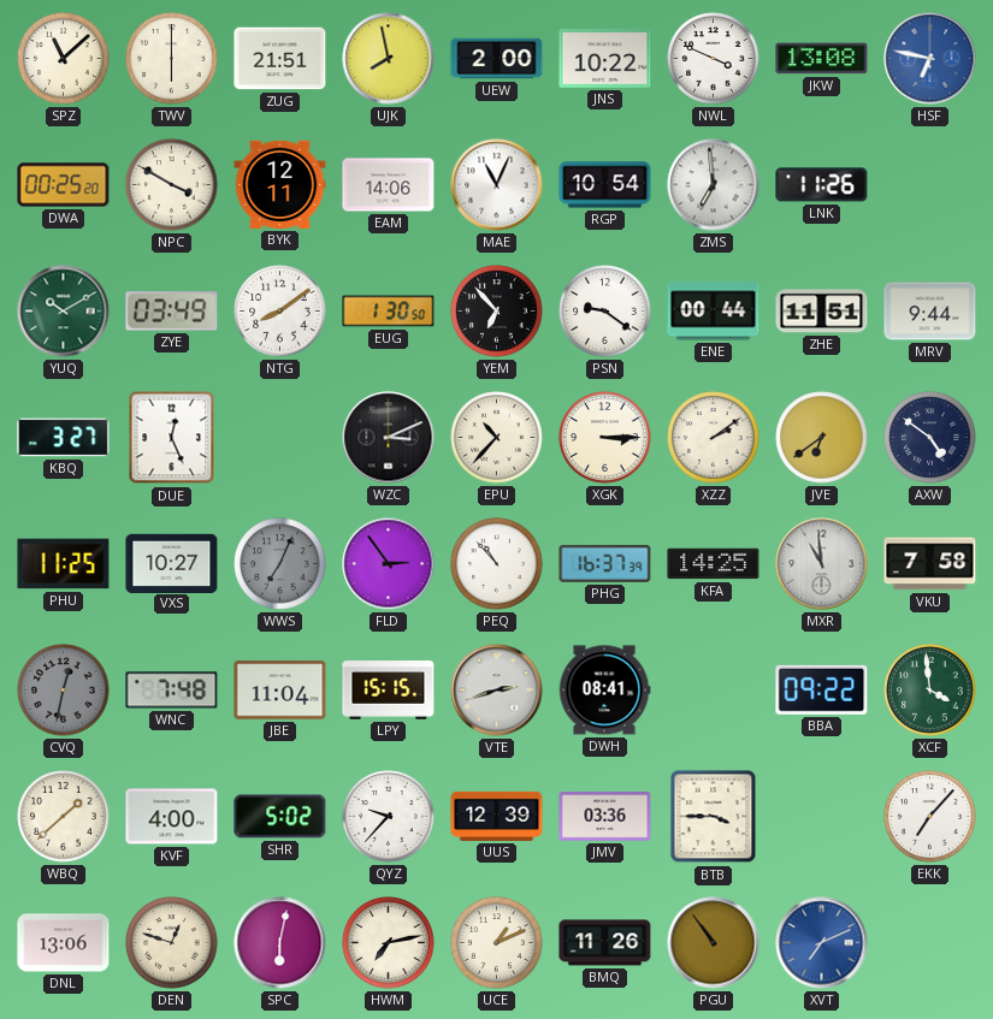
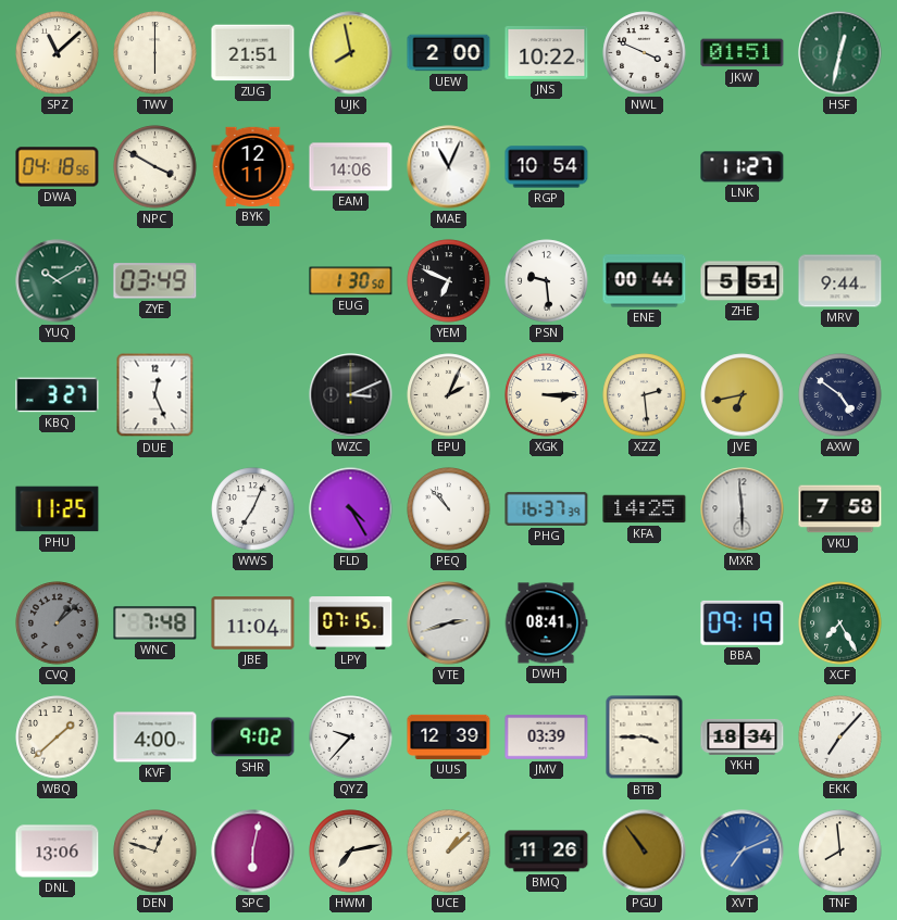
JKW: 13:08 -> 01:51 (743, 53)
HSF: 6:47 -> 12:32 (840, 53)
HSF dial: blue -> green (840, 53)
DWA: 00:25 -> 04:18 (58, 167)
ZMS: 6:59 -> none (714, 185)
LNK: 11:26 -> 11:27 (743, 167)
NTG: 8:09 -> none (280, 312)
YEM: 6:53 -> 6:49 (449, 281)
PSN: 9:21 -> 9:29 (547, 281)
ZHE: 11:51 -> 5:51 (743, 281)
EPU: 10:37 -> 2:04 (449, 395)
XZZ: 2:09 -> 2:29 (645, 395)
JVE: 6:39 -> 6:43 (743, 395)
VXS: 10:27 -> none (172, 563)
WWS dial: grey -> white (253, 509)
FLD: 2:54 -> 4:25 (351, 509)
MXR: 10:59 -> 5:59 (743, 509)
CVQ: 12:32 -> 1:08 (58, 623)
LPY: 15:15 -> 07:15 (351, 623)
BBA: 09:22 -> 09:19 (743, 622)
XCF: 3:59 -> 7:25 (840, 623)
SHR: 5:02 -> 9:02 (253, 738)
JMV: 03:36 -> 03:39 (547, 738)
YKH: none -> 18:34 (743, 736)
UCE: 1:11 -> 1:08 (449, 852)
TNF: none -> 7:59 (840, 852)
